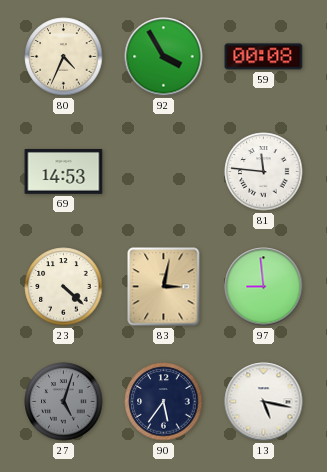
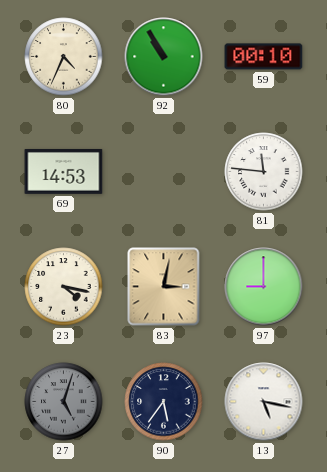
92: 3:55 -> 10:55 (164, 57)
59: 00:08 -> 00:10 (264, 57)
23: 4:22 -> 4:17 (64, 287)
97: 8:59 -> 9:00 (264, 287)
